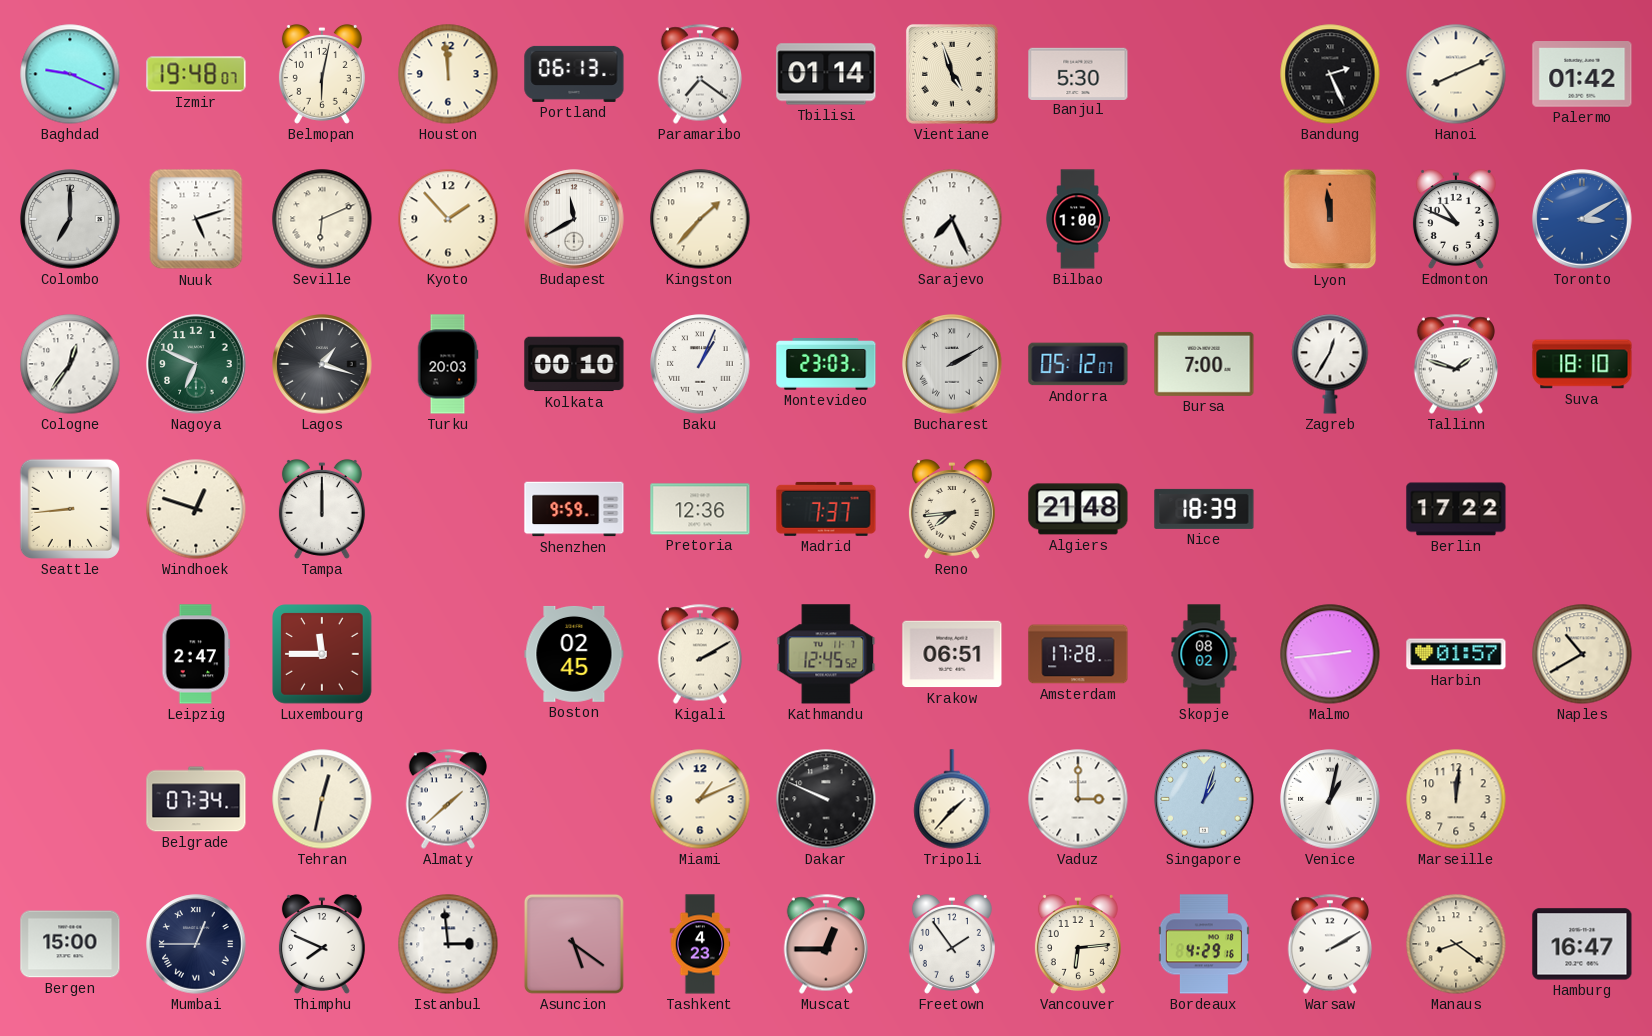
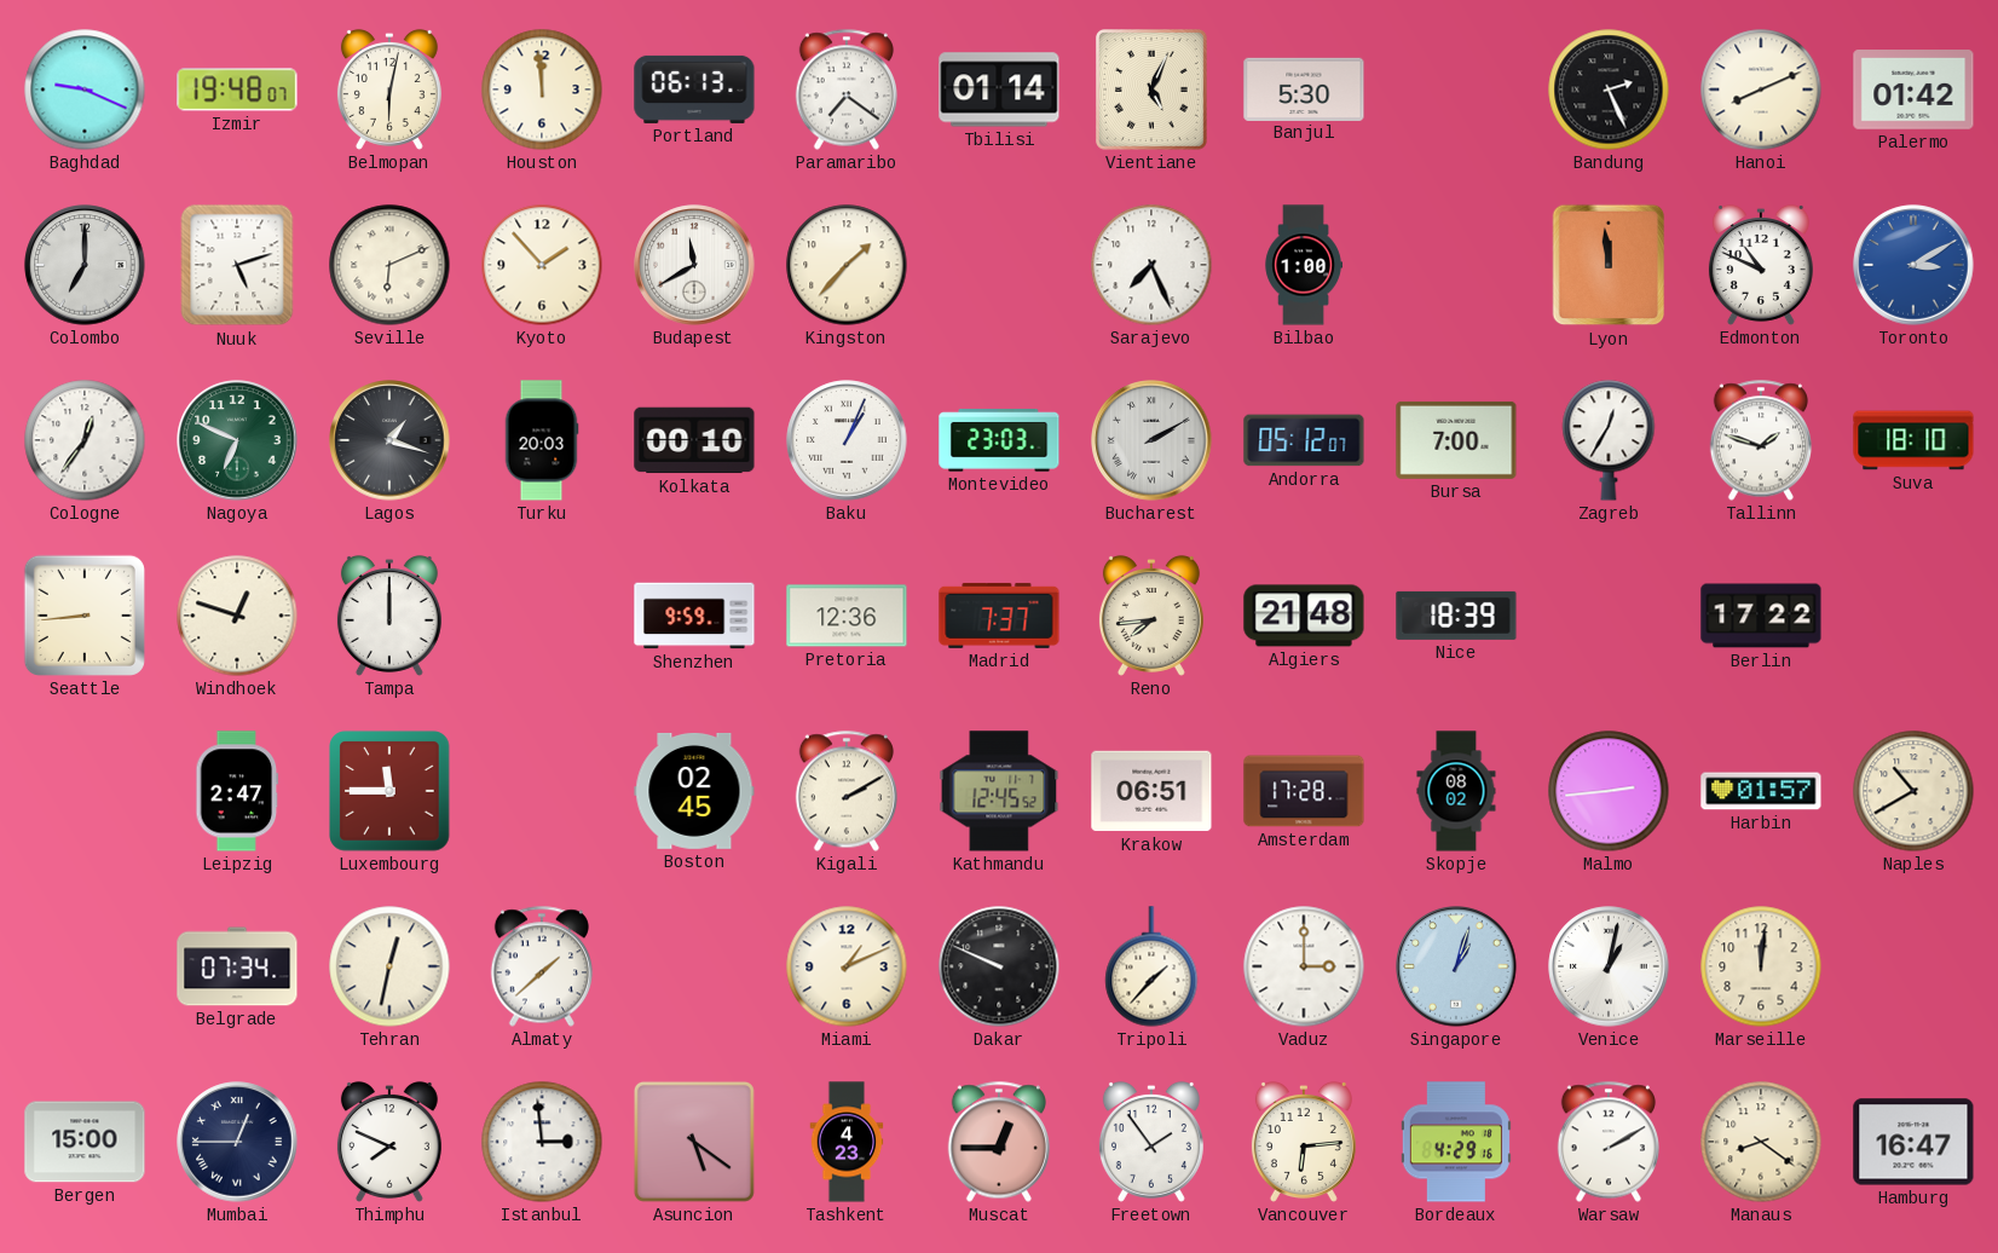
Vientiane: 4:57 -> 5:04 (1151, 91)
